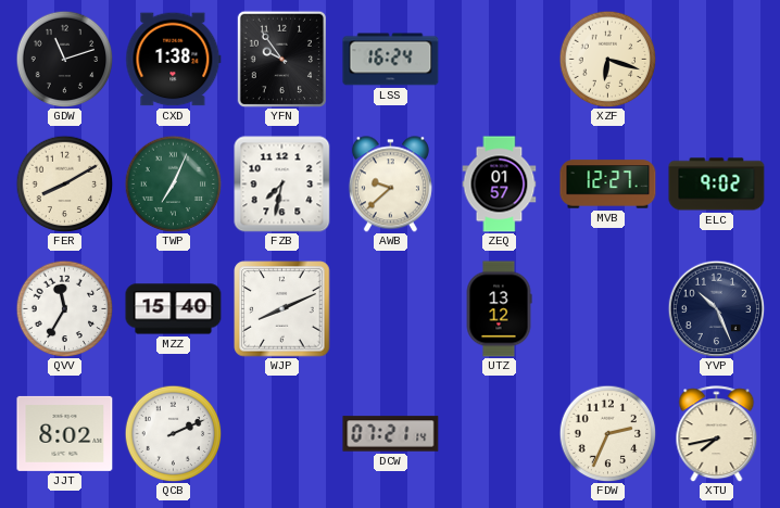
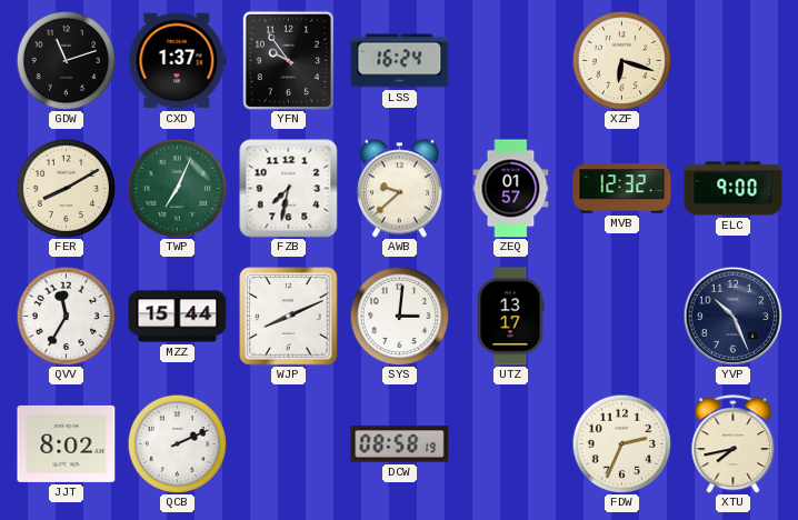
CXD: 1:38 -> 1:37 (178, 61)
MVB: 12:27 -> 12:32 (622, 189)
ELC: 9:02 -> 9:00 (734, 189)
MZZ: 15:40 -> 15:44 (178, 317)
SYS: none -> 3:01 (399, 316)
UTZ: 13:12 -> 13:17 (510, 317)
DCW: 07:21 -> 08:58 (400, 444)
